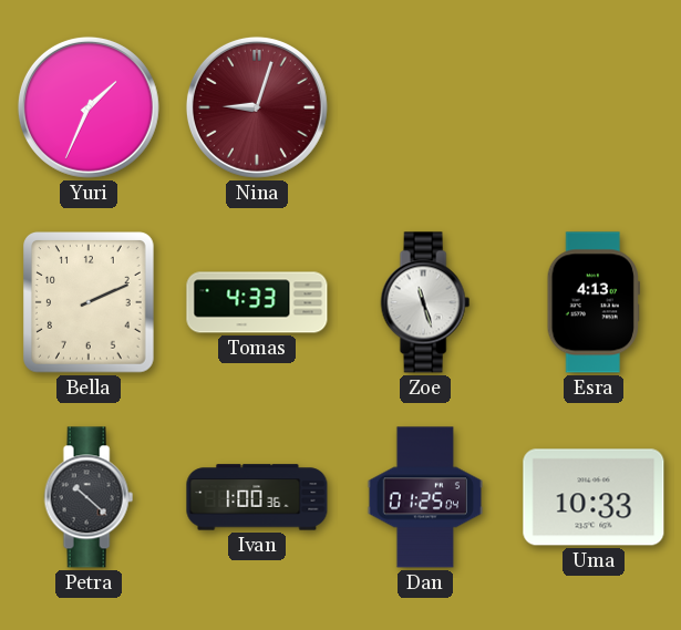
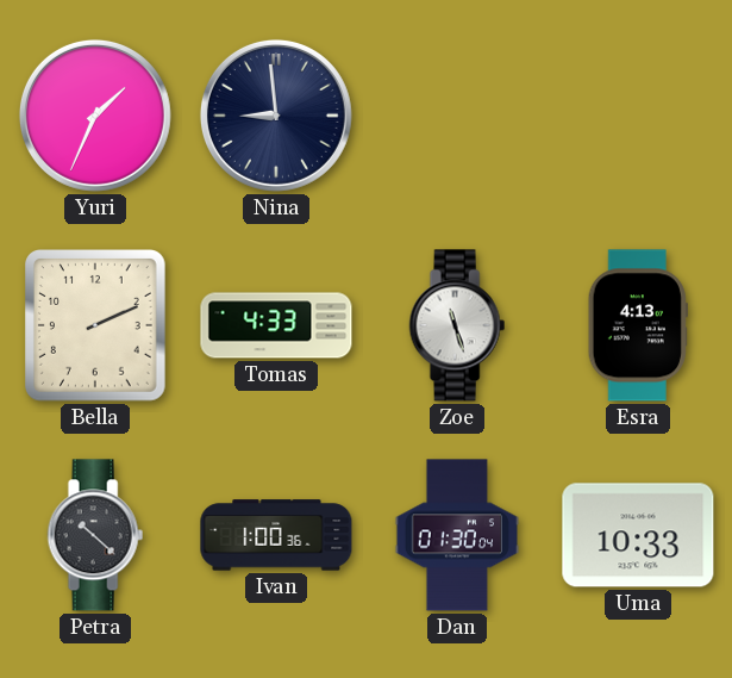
Nina: 9:03 -> 8:59 (276, 116)
Nina dial: burgundy -> navy (276, 116)
Dan: 01:25 -> 01:30 (456, 535)
